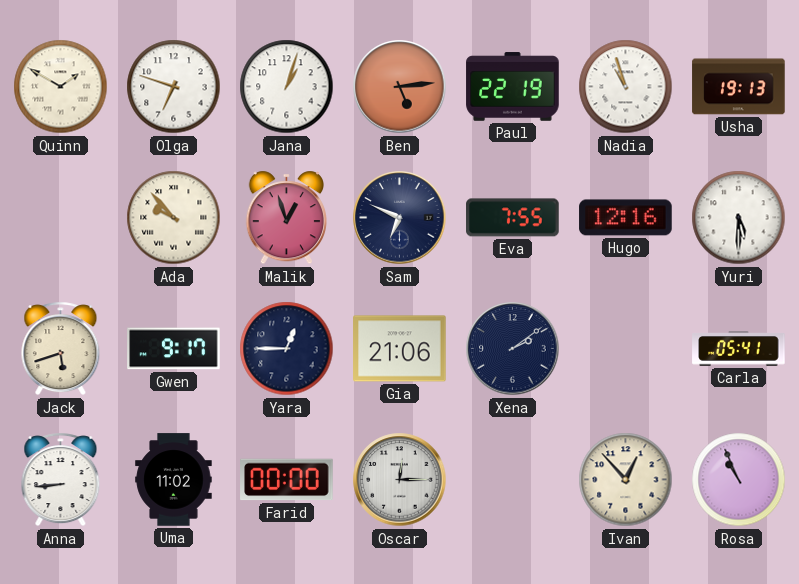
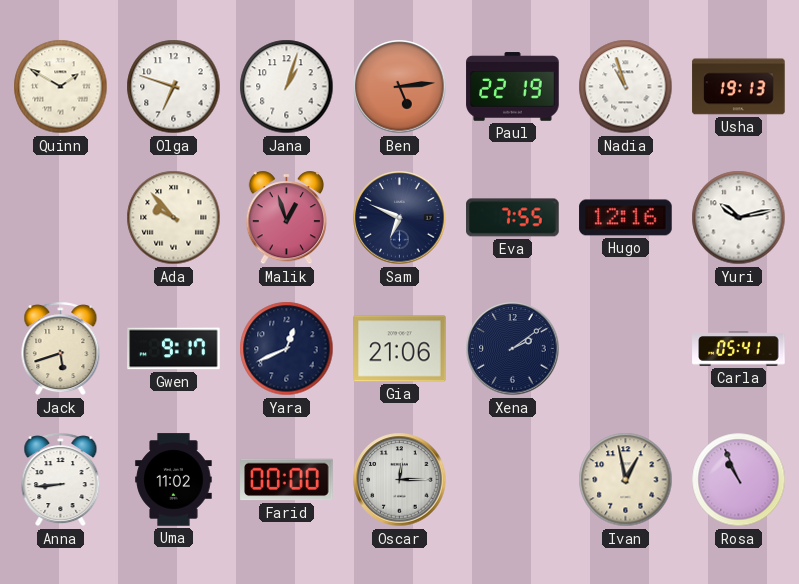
Yuri: 5:30 -> 10:13 (739, 218)
Yara: 12:45 -> 12:41 (287, 349)
Ivan: 12:53 -> 12:58 (626, 480)
